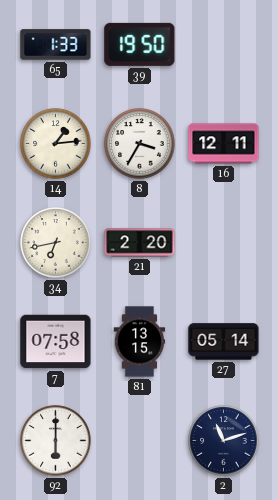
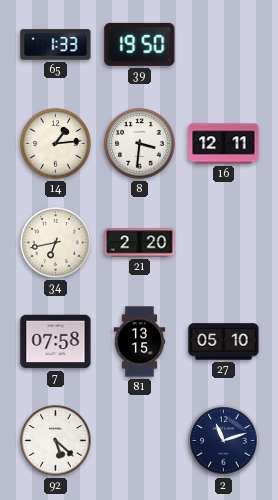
8: 3:35 -> 3:31 (140, 144)
27: 05:14 -> 05:10 (224, 342)
92: 6:00 -> 5:22 (56, 441)
